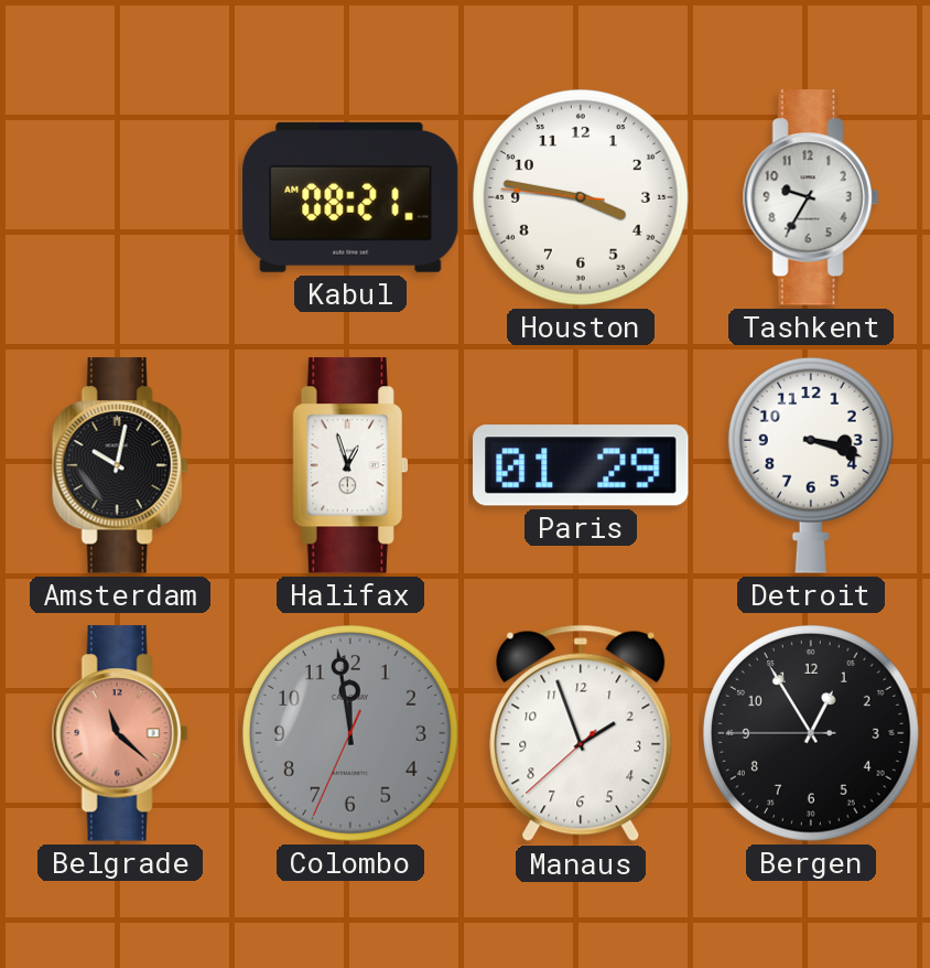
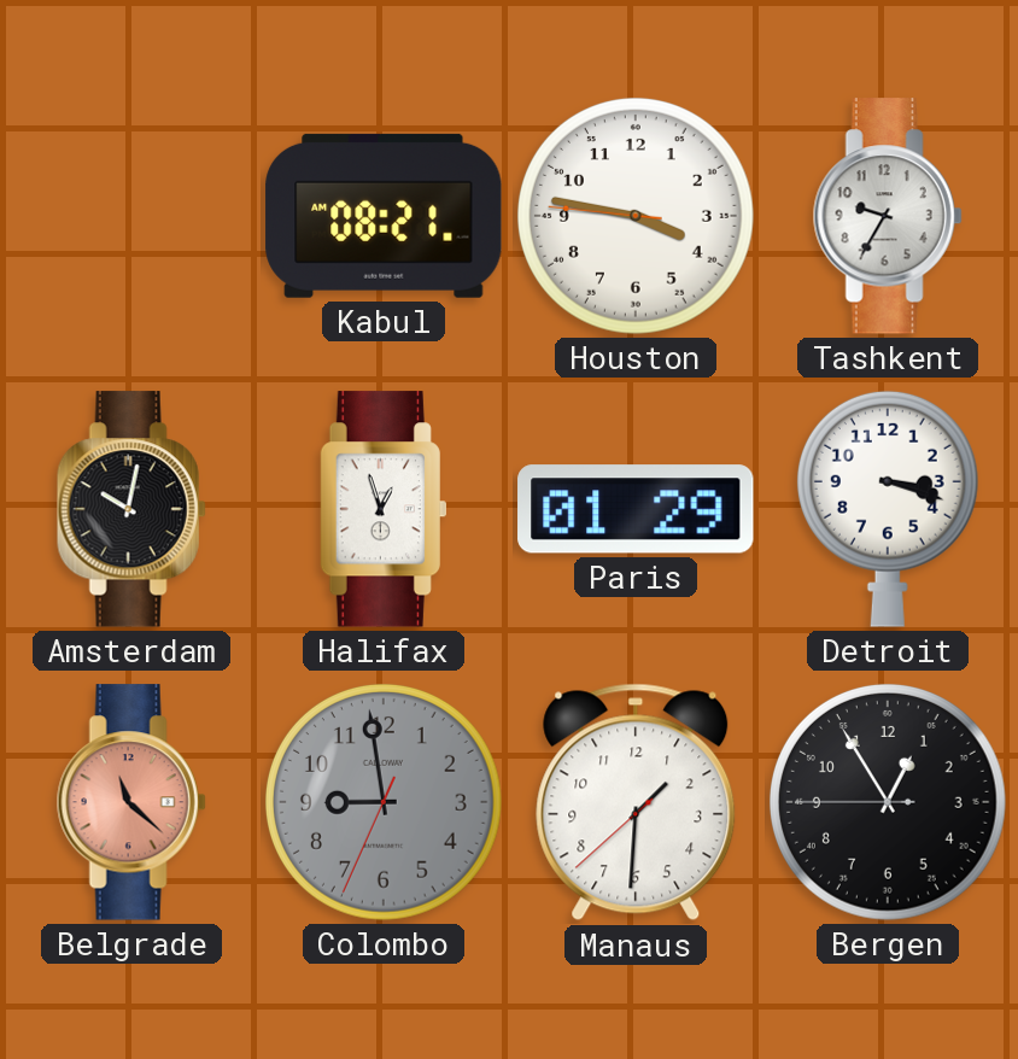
Colombo: 11:58 -> 8:58 (384, 802)
Manaus: 1:56 -> 1:30 (636, 802)
